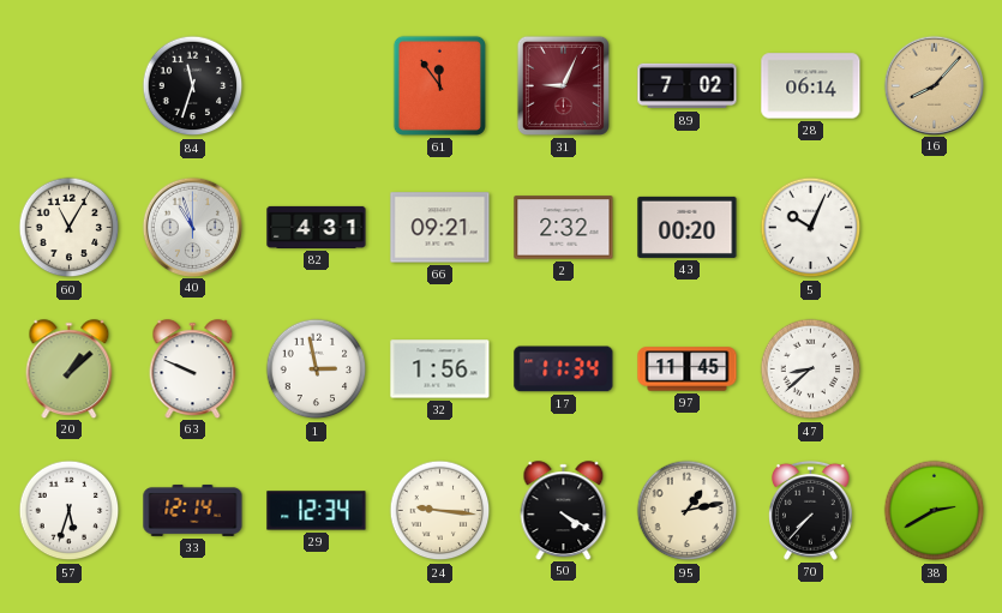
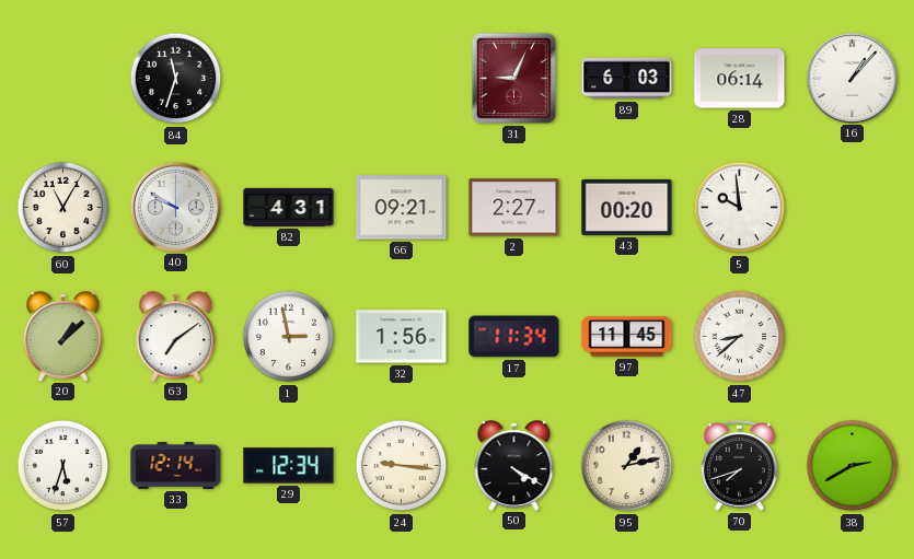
61: 11:54 -> none (439, 85)
89: 7:02 -> 6:03 (627, 79)
16: 8:07 -> 1:07 (852, 78)
16 dial: champagne -> white (852, 78)
40: 10:57 -> 9:50 (175, 207)
2: 2:32 -> 2:27 (514, 208)
5: 10:04 -> 9:59 (740, 208)
63: 9:49 -> 7:09 (176, 336)
70: 7:37 -> 7:42 (740, 465)
